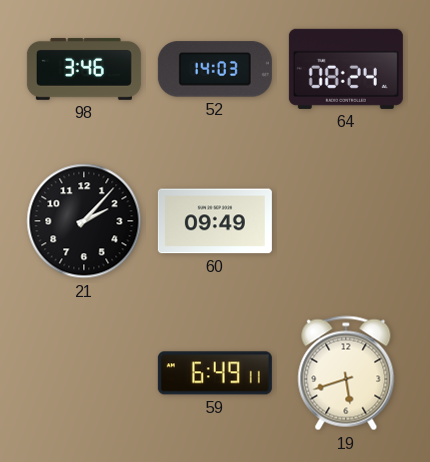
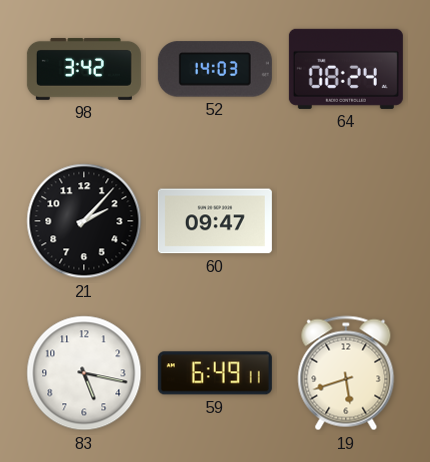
98: 3:46 -> 3:42 (84, 69)
60: 09:49 -> 09:47 (215, 221)
83: none -> 5:17 (84, 373)
